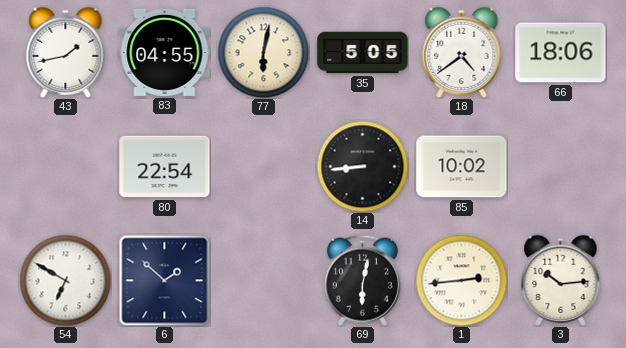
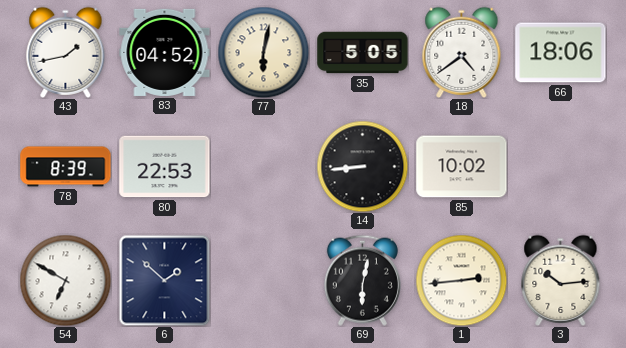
83: 04:55 -> 04:52 (165, 52)
78: none -> 8:39 (66, 167)
80: 22:54 -> 22:53 (165, 167)
